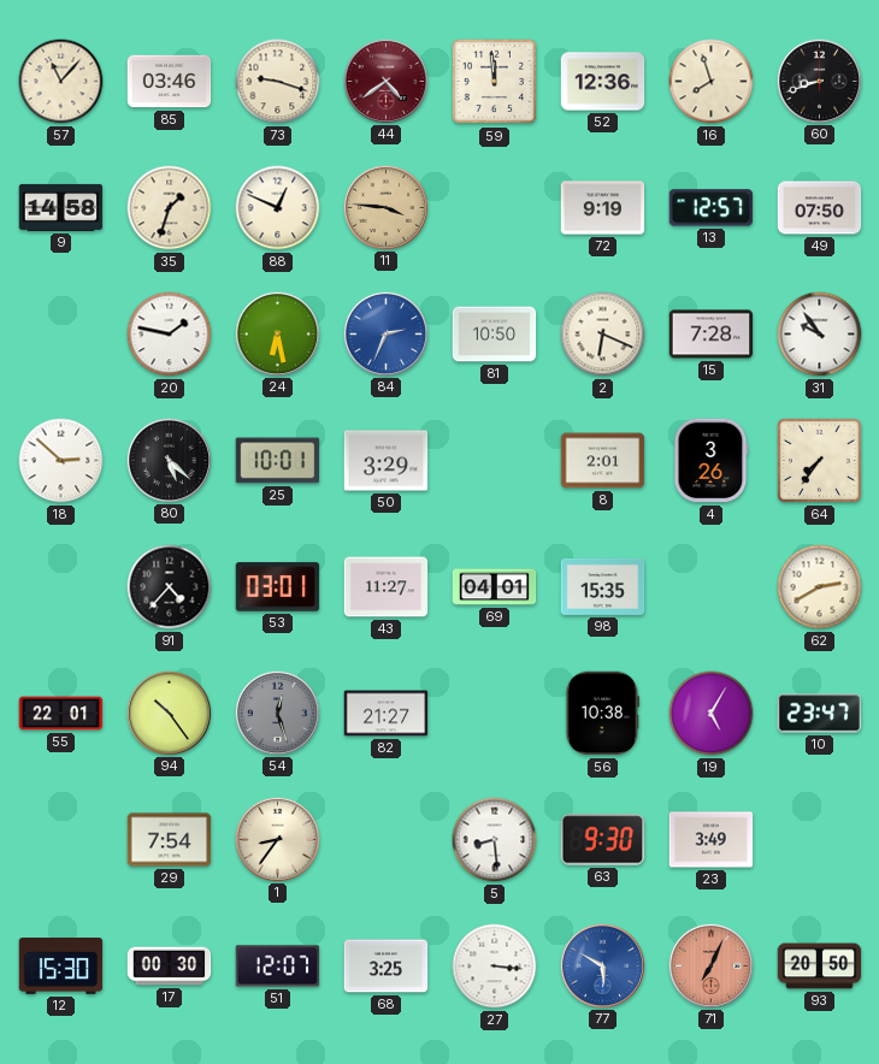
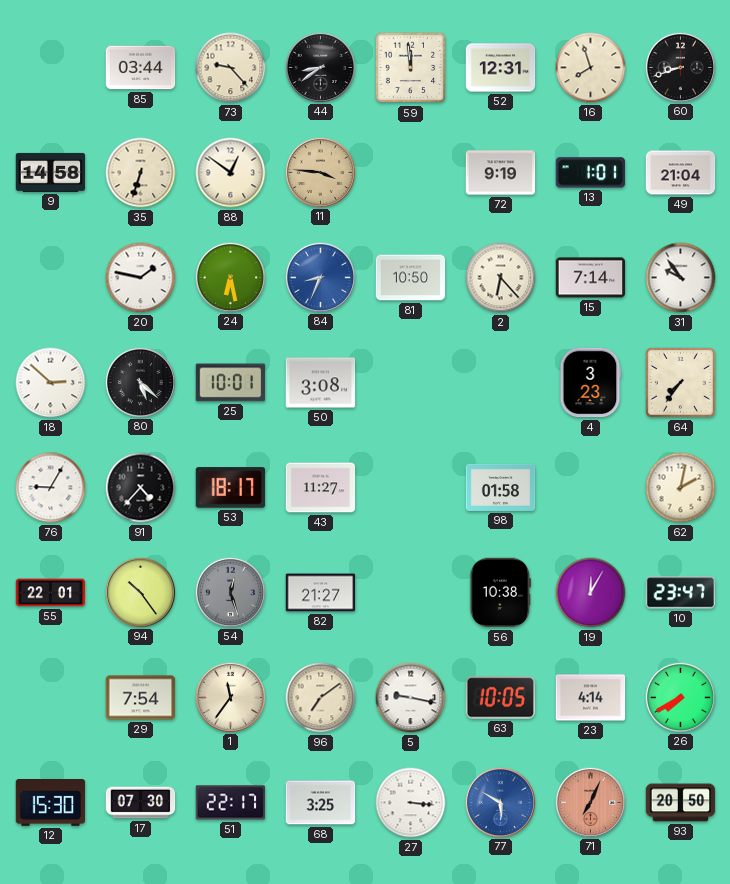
57: 11:07 -> none (61, 82)
85: 03:46 -> 03:44 (141, 68)
73: 9:18 -> 9:23 (231, 68)
44: 4:39 -> 8:39 (320, 67)
44 dial: burgundy -> black (320, 67)
52: 12:36 -> 12:31 (501, 68)
35: 1:33 -> 6:33 (141, 173)
88: 12:49 -> 12:51 (231, 173)
13: 12:57 -> 1:01 (591, 173)
49: 07:50 -> 21:04 (681, 173)
84: 2:34 -> 8:34 (320, 277)
2: 6:19 -> 6:23 (501, 278)
15: 7:28 -> 7:14 (591, 278)
50: 3:29 -> 3:08 (321, 383)
8: 2:01 -> none (603, 461)
4: 3:26 -> 3:23 (591, 383)
76: none -> 9:05 (51, 488)
53: 03:01 -> 18:17 (231, 488)
69: 04:01 -> none (495, 587)
98: 15:35 -> 01:58 (501, 487)
62: 2:40 -> 2:02 (681, 488)
19: 5:05 -> 12:05 (591, 593)
1: 8:36 -> 11:36 (230, 697)
96: none -> 7:09 (321, 698)
5: 8:29 -> 9:17 (411, 698)
63: 9:30 -> 10:05 (501, 698)
23: 3:49 -> 4:14 (591, 698)
26: none -> 7:40 (680, 697)
17: 00:30 -> 07:30 (141, 803)
51: 12:07 -> 22:17 (231, 803)
